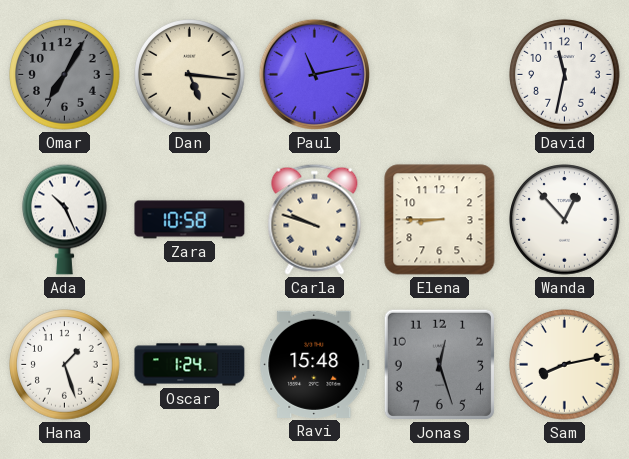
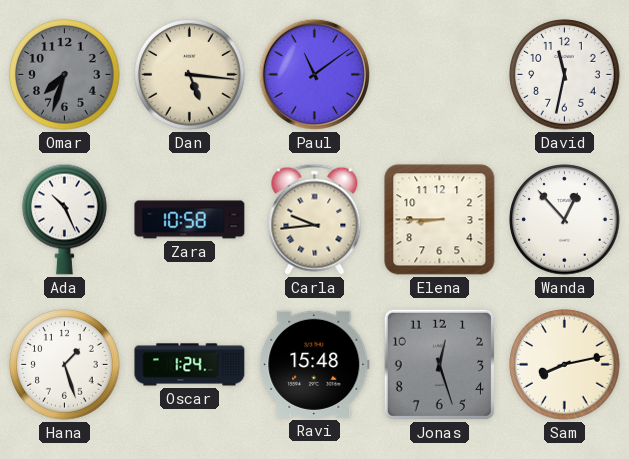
Omar: 7:05 -> 7:33 (65, 75)
Paul: 11:13 -> 11:09 (314, 74)
Carla: 9:48 -> 9:44 (315, 219)
